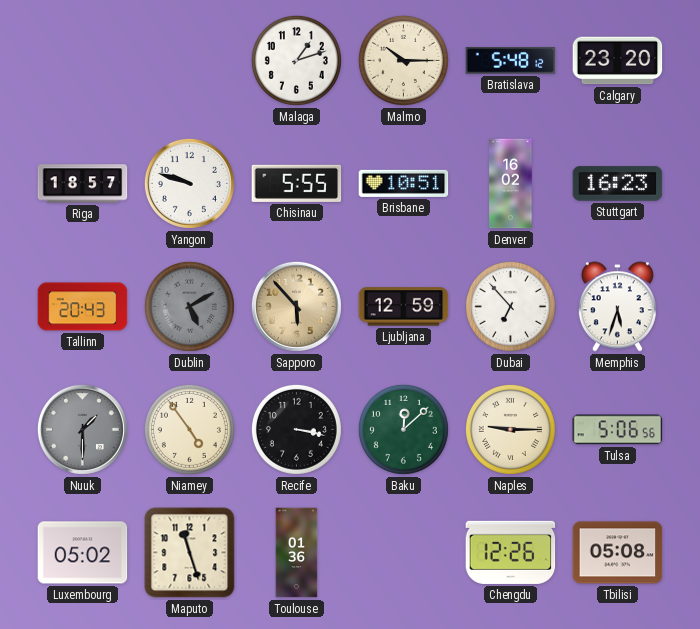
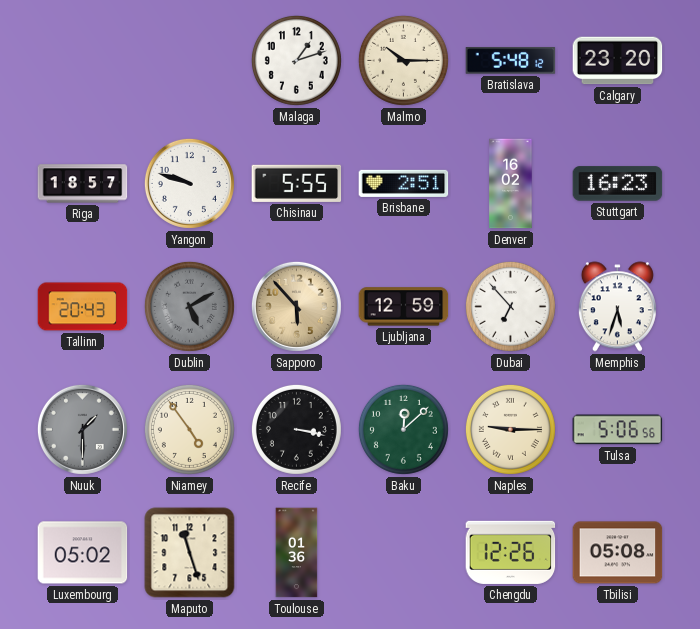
Brisbane: 10:51 -> 2:51 (404, 183)
